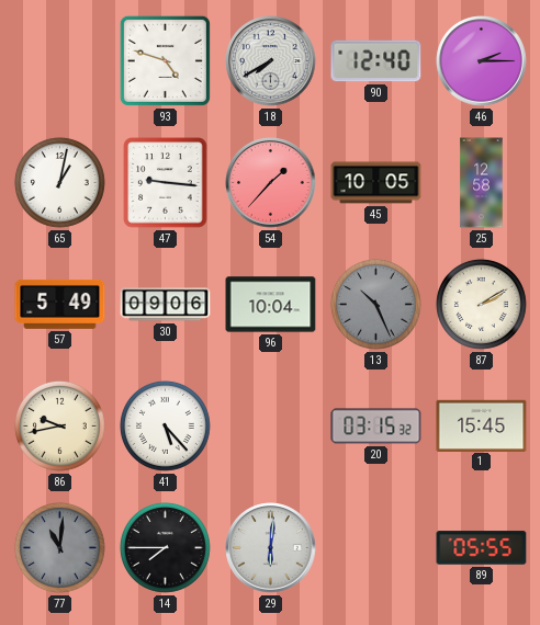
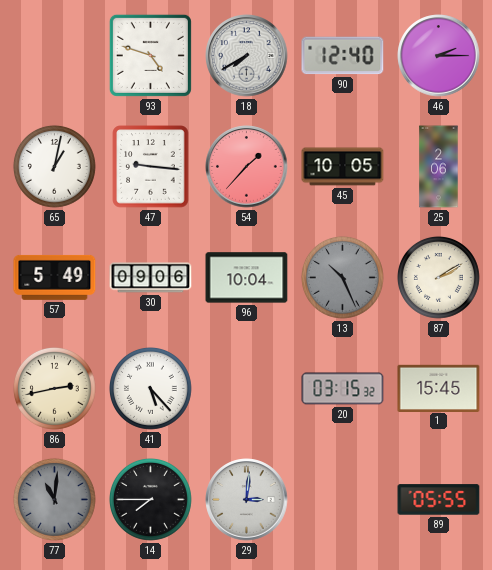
25: 12:58 -> 2:06 (439, 167)
86: 9:43 -> 2:43 (54, 388)
29: 6:01 -> 3:01 (247, 500)
